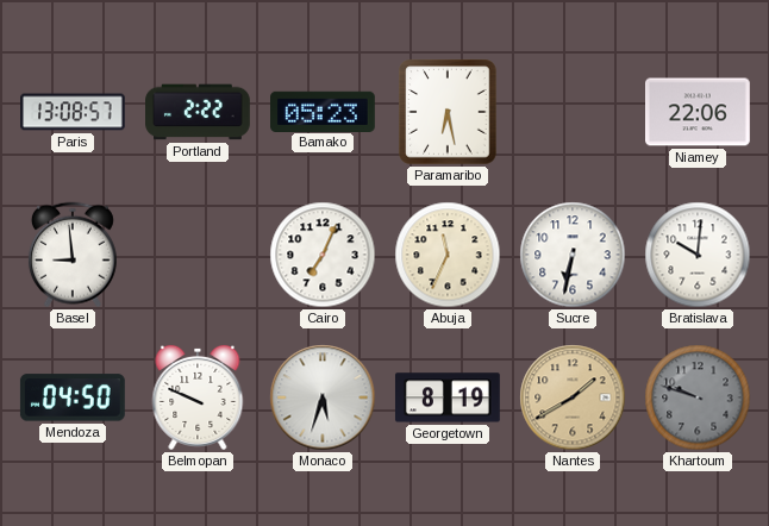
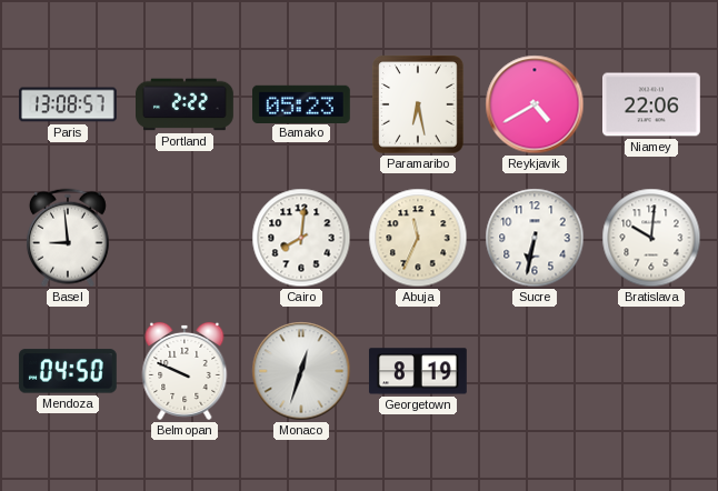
Reykjavik: none -> 4:40 (535, 104)
Cairo: 7:04 -> 8:01 (301, 238)
Monaco: 5:33 -> 12:33 (301, 371)
Nantes: 1:40 -> none (573, 397)
Khartoum: 9:48 -> none (698, 397)
